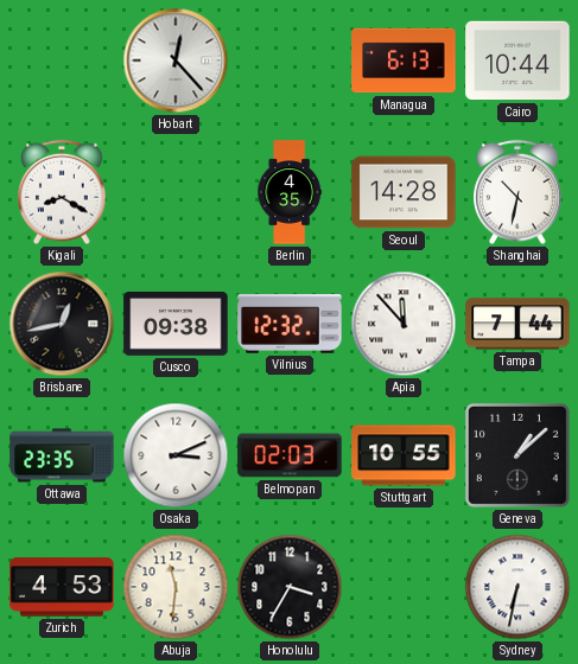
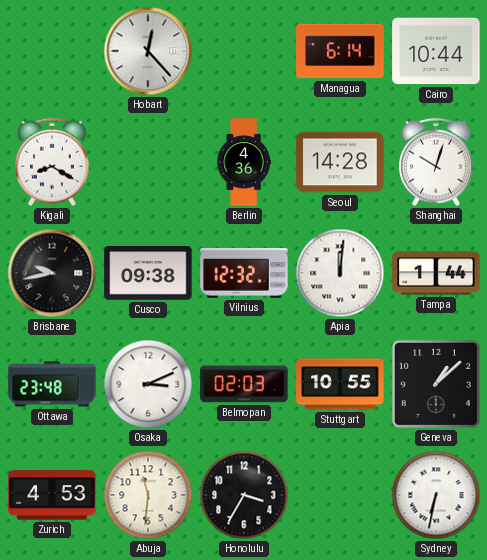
Managua: 6:13 -> 6:14 (340, 51)
Berlin: 4:35 -> 4:36 (244, 162)
Shanghai: 10:32 -> 10:03 (436, 162)
Brisbane: 12:43 -> 9:43 (52, 273)
Apia: 11:53 -> 12:01 (340, 273)
Tampa: 7:44 -> 1:44 (436, 273)
Ottawa: 23:35 -> 23:48 (52, 384)
